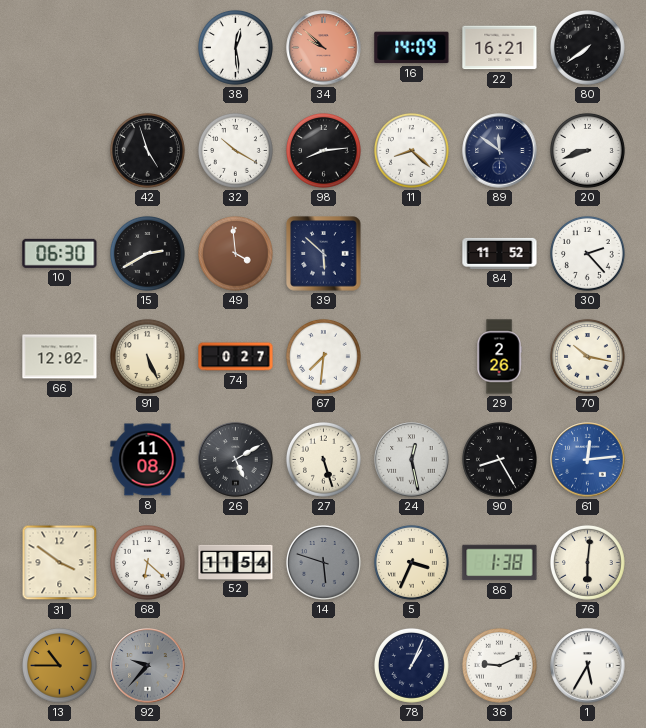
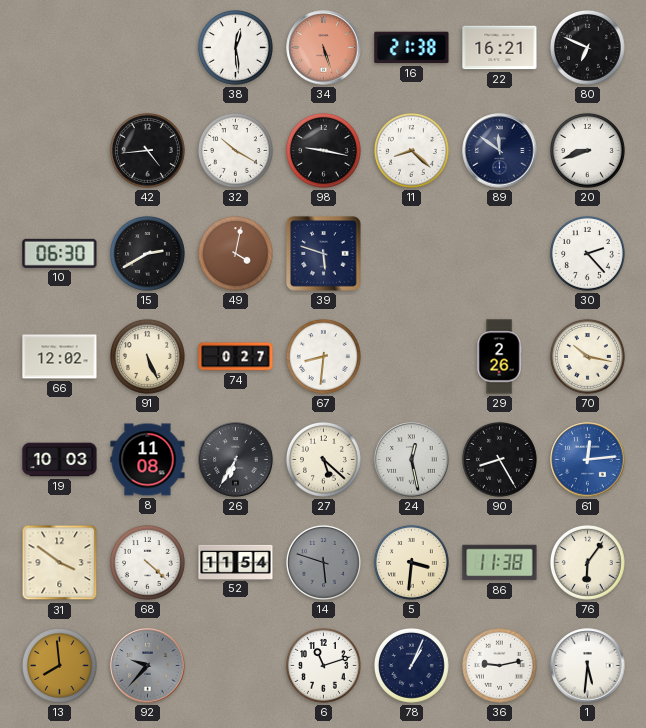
34: 9:52 -> 5:27 (324, 48)
16: 14:09 -> 21:38 (412, 48)
80: 7:39 -> 6:49 (587, 47)
42: 4:57 -> 4:44 (147, 150)
98: 8:14 -> 9:17 (323, 150)
49: 3:59 -> 4:02 (235, 253)
39: 5:52 -> 5:48 (324, 254)
84: 11:52 -> none (500, 253)
67: 7:31 -> 8:31 (323, 356)
19: none -> 10:03 (60, 460)
26: 5:10 -> 6:35 (236, 460)
27: 5:27 -> 5:22 (323, 459)
68: 6:22 -> 4:22 (147, 562)
5: 3:34 -> 3:31 (411, 562)
86: 1:38 -> 11:38 (500, 563)
76: 6:01 -> 6:06 (587, 562)
13: 10:45 -> 7:59 (59, 665)
6: none -> 11:12 (323, 665)
36: 9:11 -> 9:13 (499, 665)
1: 5:35 -> 5:31 (588, 666)
